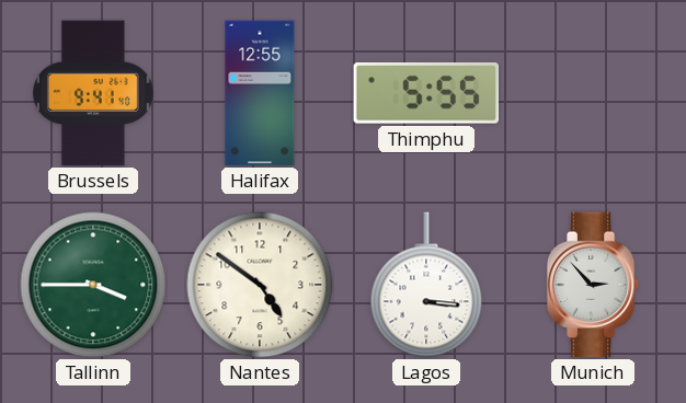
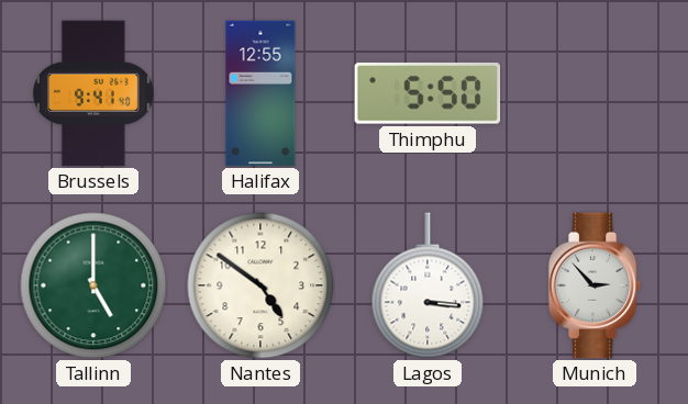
Thimphu: 5:55 -> 5:50 (428, 93)
Tallinn: 3:45 -> 5:00 (93, 285)
